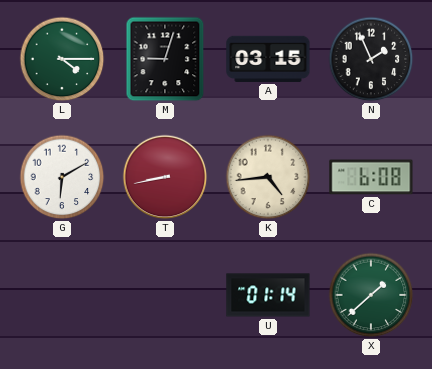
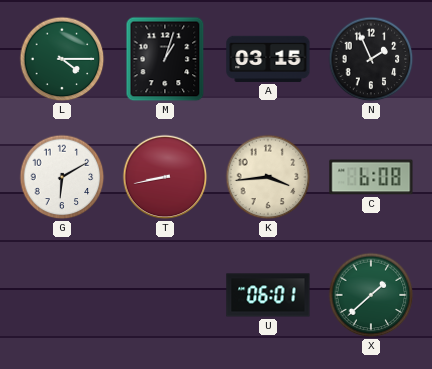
M: 9:03 -> 1:03 (165, 59)
K: 4:44 -> 3:44 (268, 177)
U: 01:14 -> 06:01 (268, 295)
